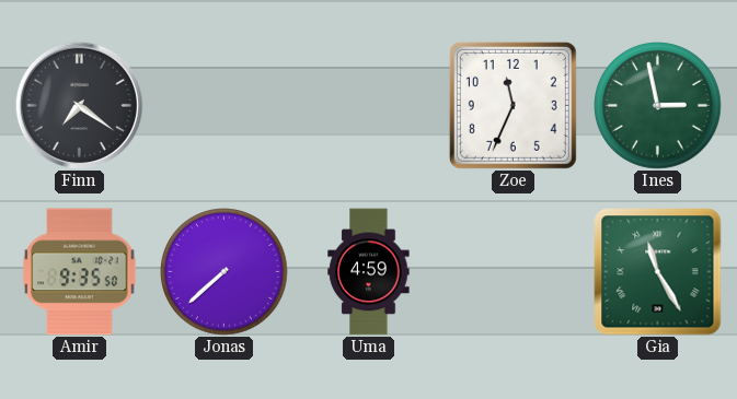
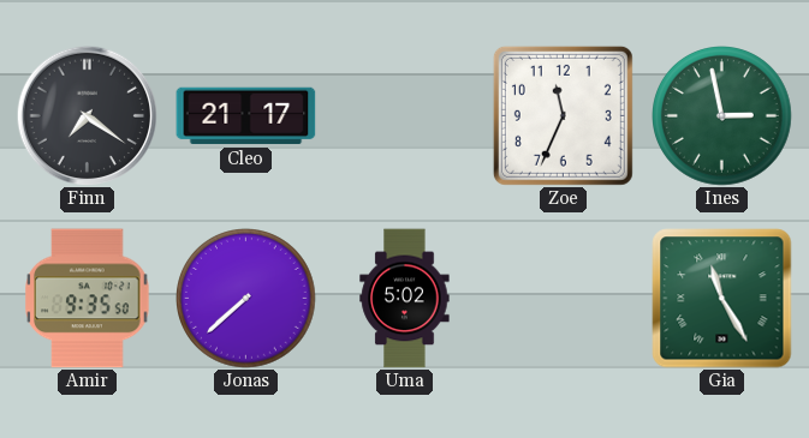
Cleo: none -> 21:17 (246, 116)
Uma: 4:59 -> 5:02 (405, 299)
